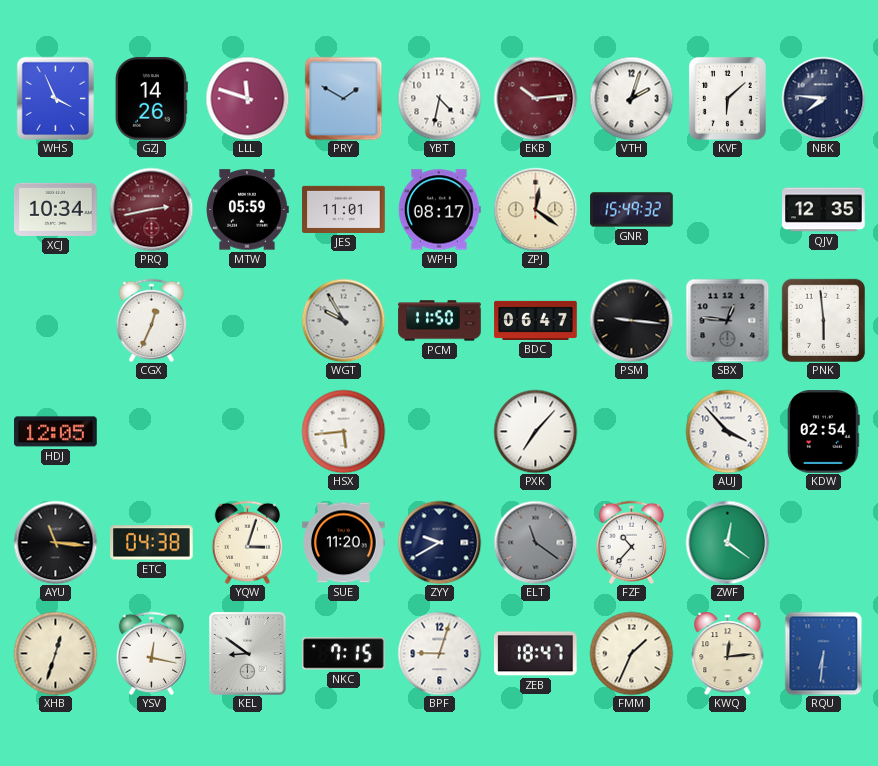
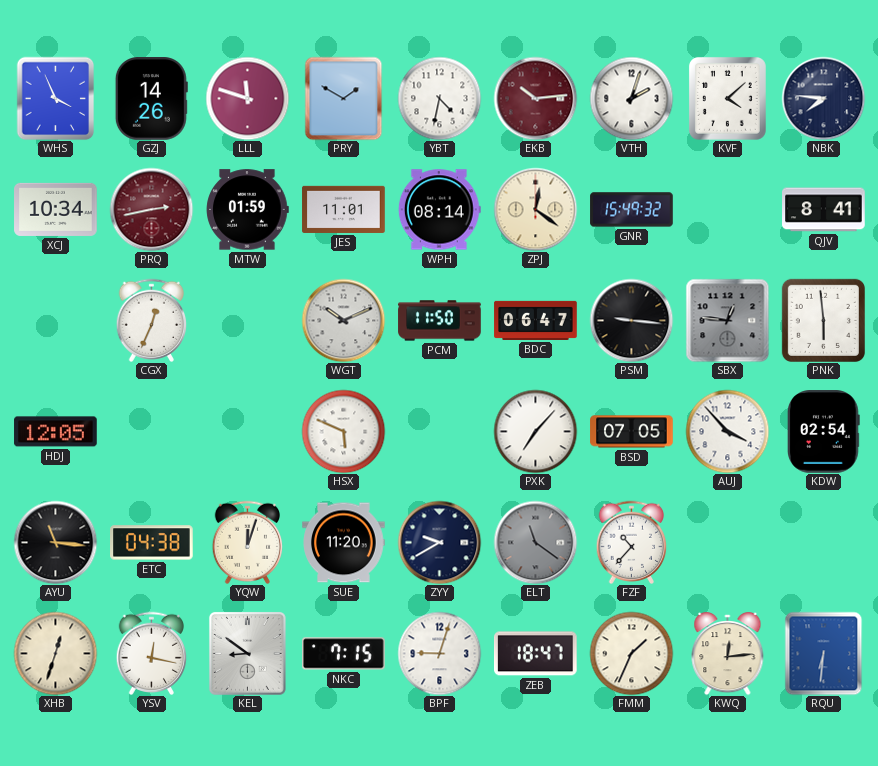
KVF: 6:08 -> 4:08 (727, 98)
MTW: 05:59 -> 01:59 (248, 210)
WPH: 08:17 -> 08:14 (439, 210)
QJV: 12:35 -> 8:41 (824, 210)
WGT: 9:55 -> 10:11 (343, 320)
HSX: 5:44 -> 5:49 (343, 431)
BSD: none -> 07:05 (632, 432)
YQW: 3:03 -> 12:03 (248, 542)
ZWF: 12:21 -> none (727, 542)
